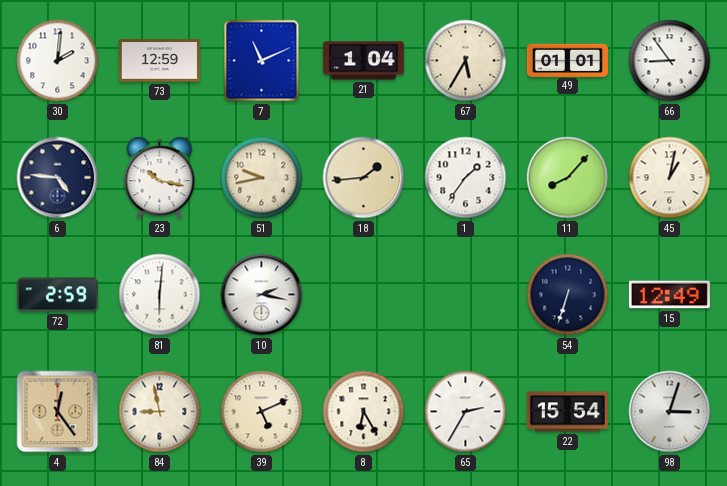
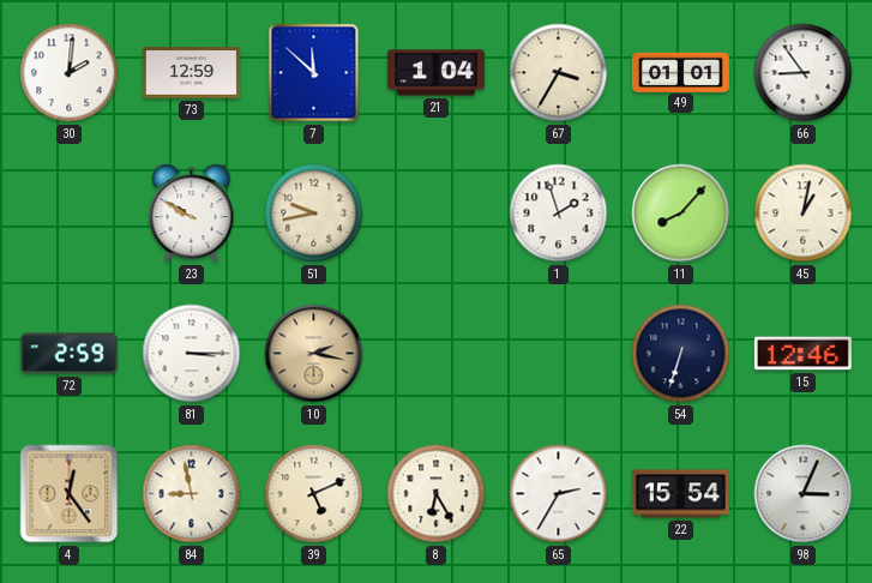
7: 11:11 -> 11:52 (314, 73)
67: 5:35 -> 3:35 (559, 73)
6: 4:46 -> none (58, 178)
23: 10:17 -> 9:50 (192, 214)
18: 1:44 -> none (364, 178)
1: 1:36 -> 1:57 (559, 214)
81: 6:01 -> 3:15 (192, 354)
10 dial: white -> champagne (314, 354)
15: 12:49 -> 12:46 (802, 354)
98: 3:03 -> 3:04 (804, 494)
